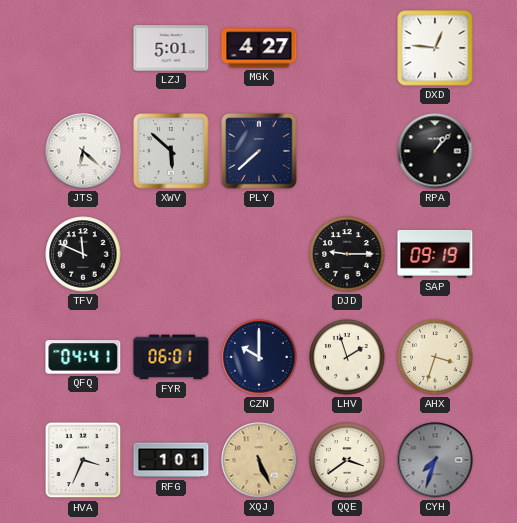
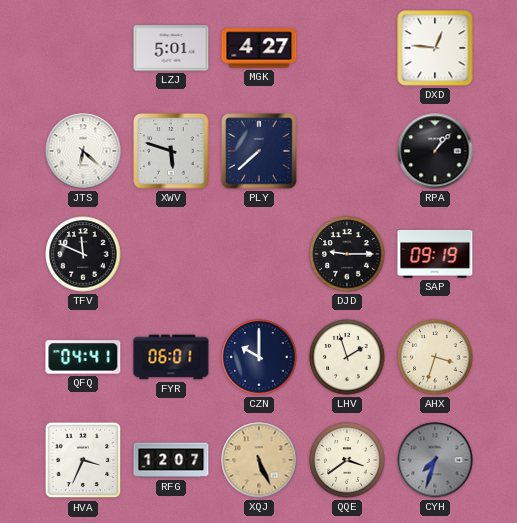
XWV: 5:52 -> 5:48 (171, 151)
RFG: 1:01 -> 12:07 (171, 460)
